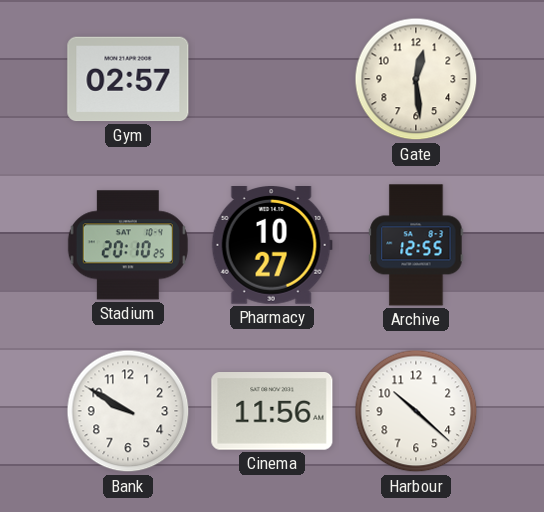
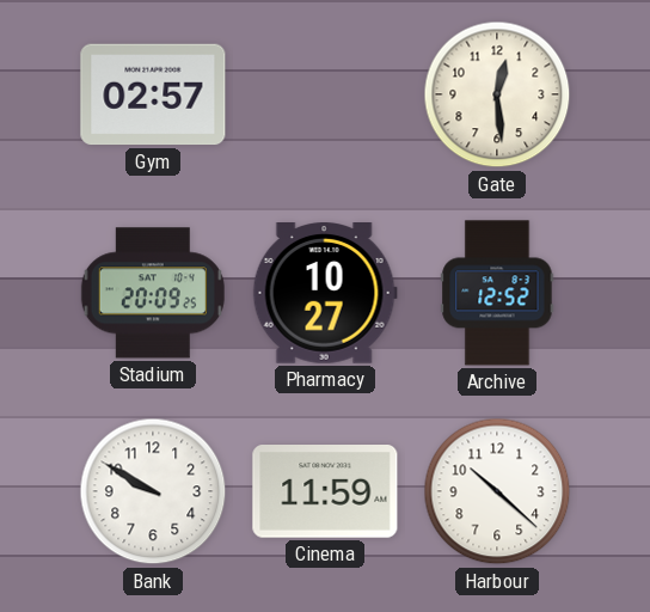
Stadium: 20:10 -> 20:09 (153, 293)
Archive: 12:55 -> 12:52 (497, 293)
Cinema: 11:56 -> 11:59 (325, 492)
